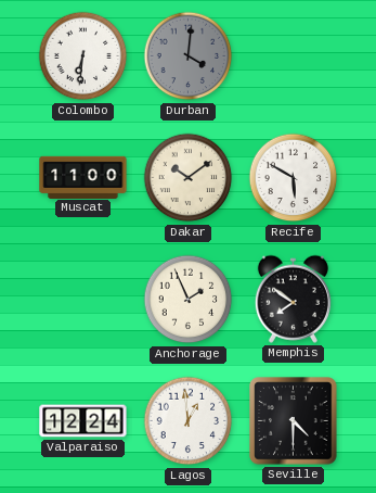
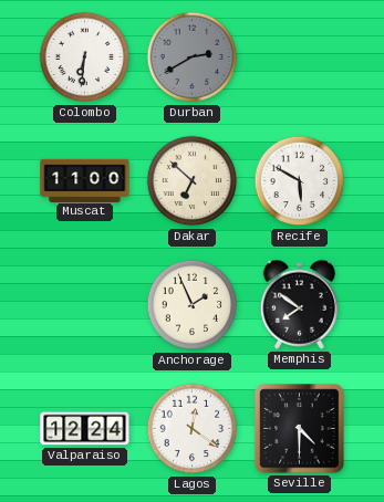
Durban: 4:01 -> 2:40 (193, 57)
Dakar: 10:09 -> 6:52 (193, 181)
Lagos: 12:59 -> 12:21 (193, 429)
